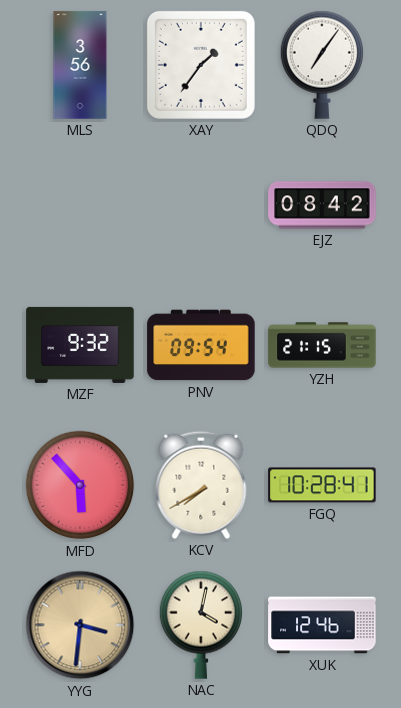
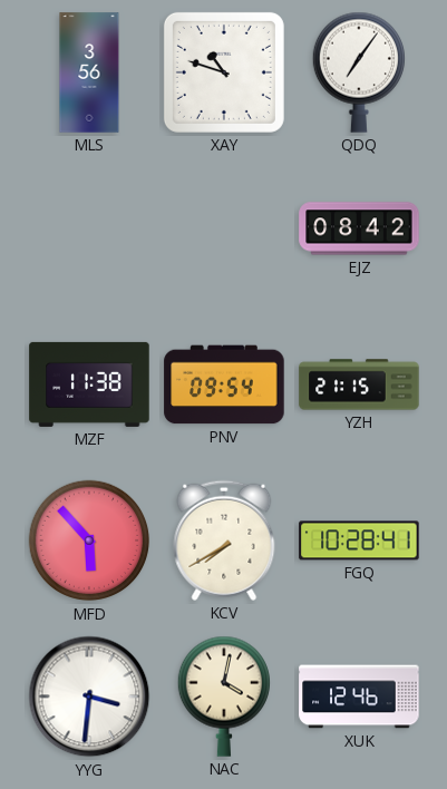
XAY: 1:36 -> 10:48 (224, 72)
MZF: 9:32 -> 11:38 (89, 384)
YYG dial: champagne -> white (89, 697)
